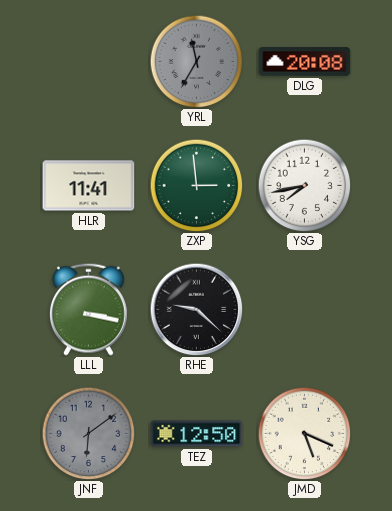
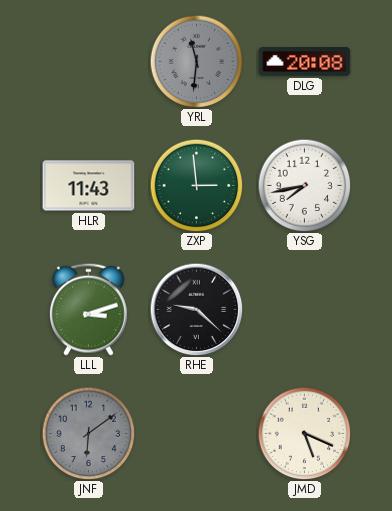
YRL: 11:35 -> 11:31 (196, 61)
HLR: 11:41 -> 11:43 (89, 186)
LLL: 3:17 -> 3:12 (88, 309)
TEZ: 12:50 -> none (197, 434)
